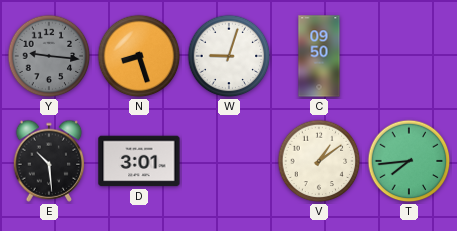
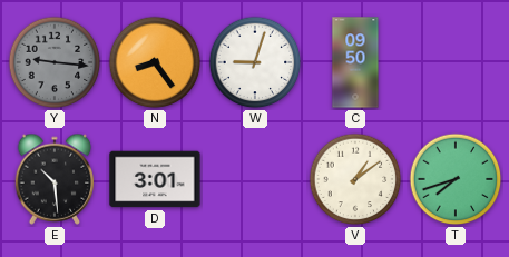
N: 8:27 -> 8:24 (155, 62)
T: 7:44 -> 7:42 (456, 179)
